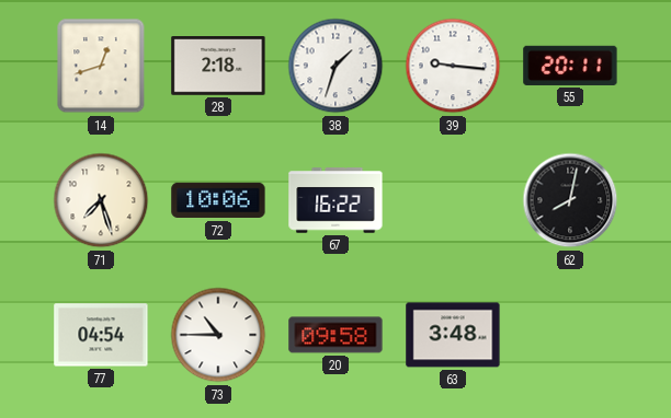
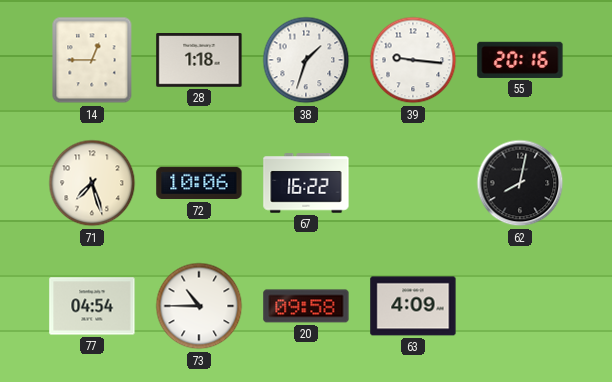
14: 12:42 -> 12:45 (92, 60)
28: 2:18 -> 1:18 (199, 60)
55: 20:11 -> 20:16 (520, 60)
63: 3:48 -> 4:09 (413, 306)
